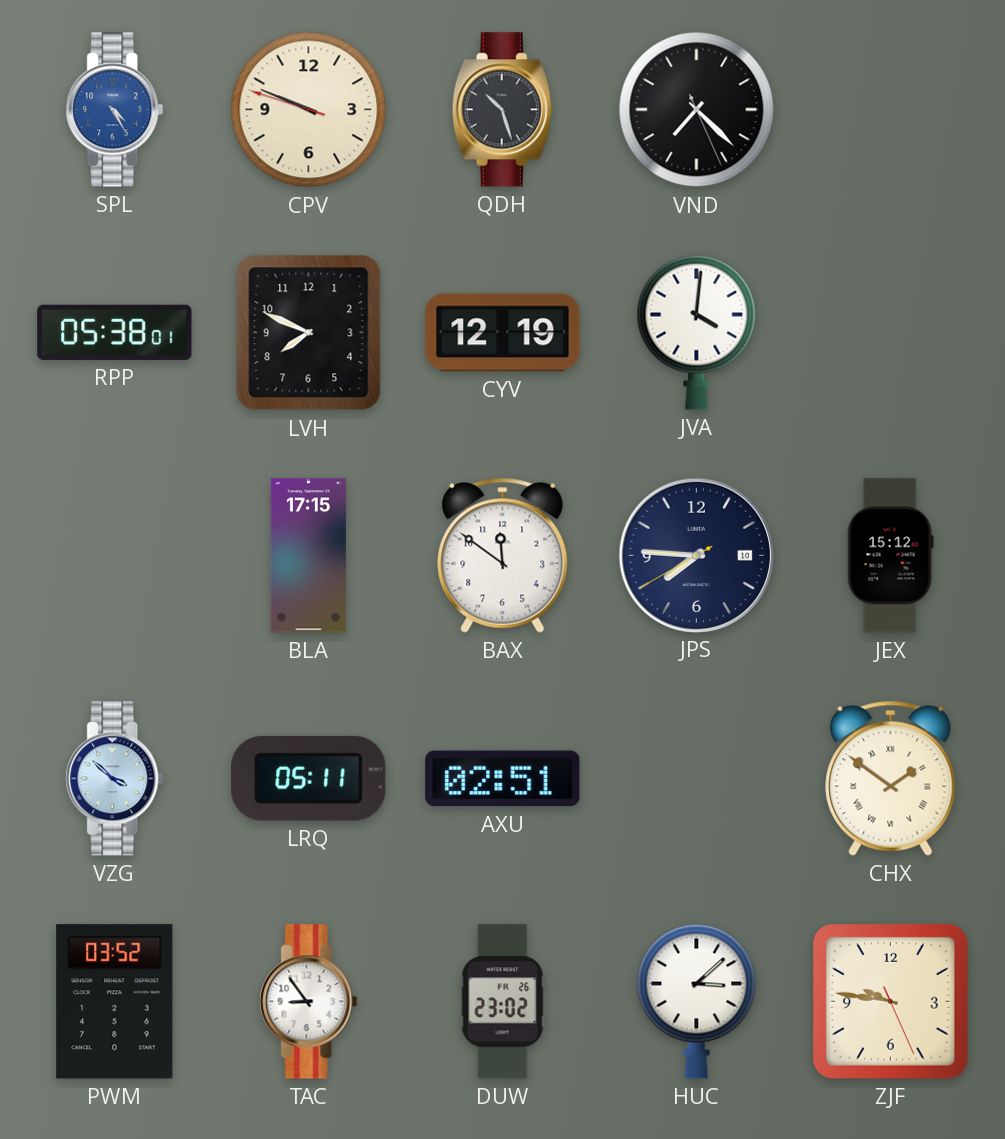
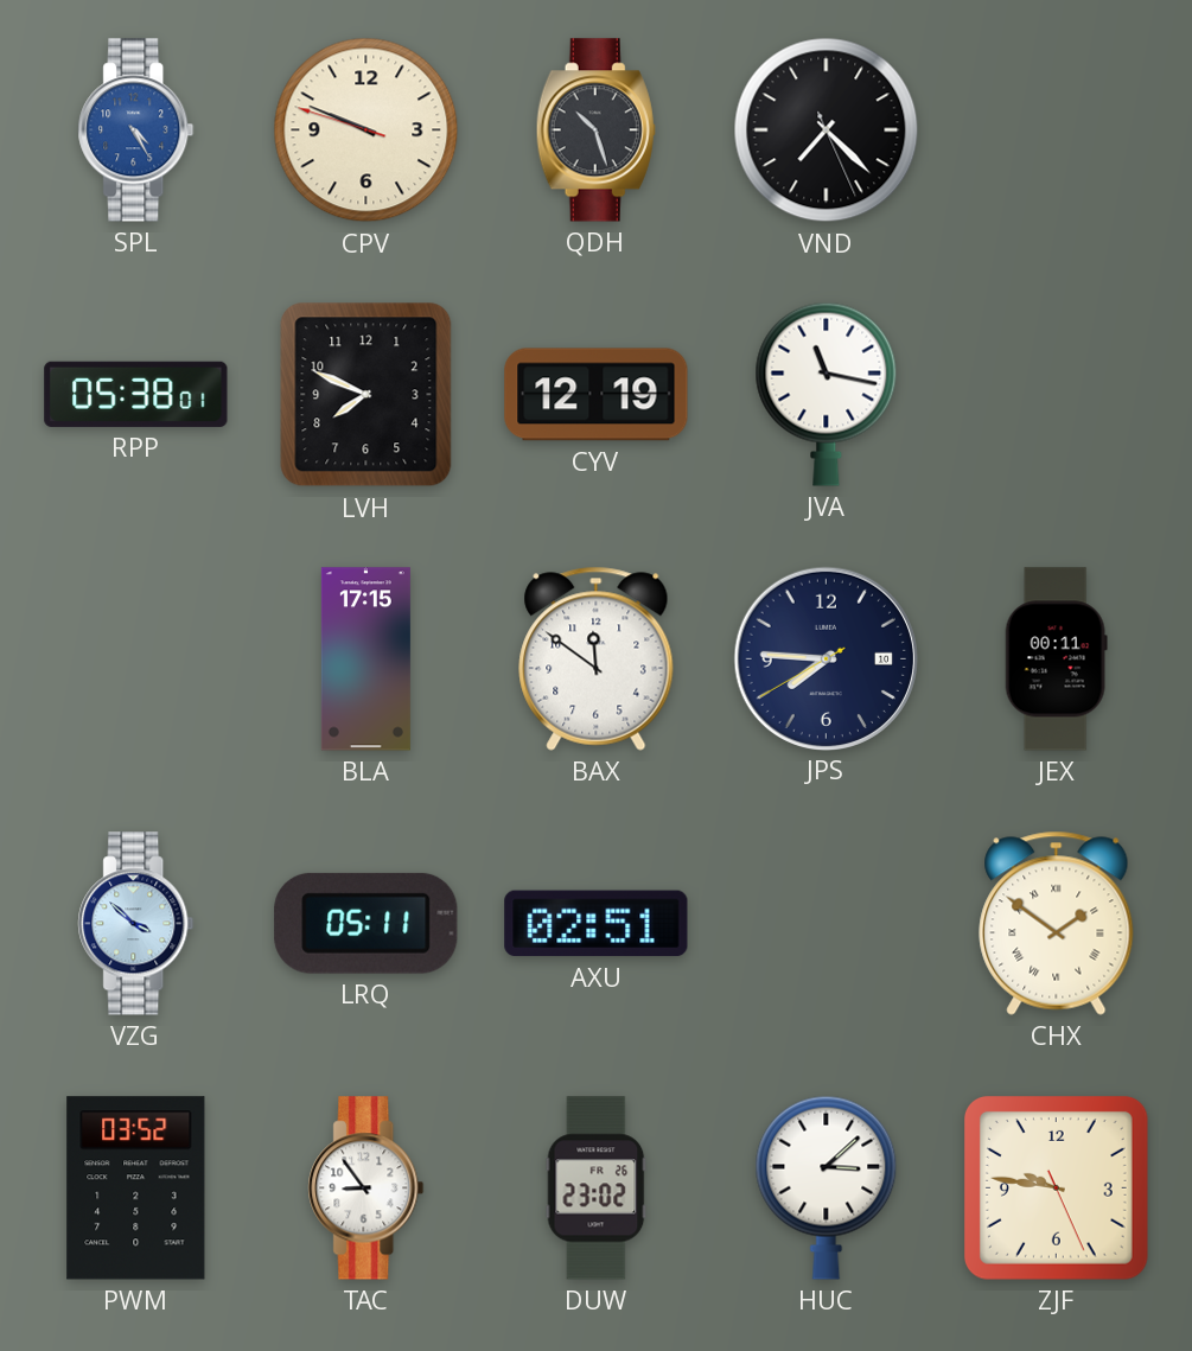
JVA: 4:01 -> 11:17 (827, 394)
JEX: 15:12 -> 00:11 (1056, 659)
